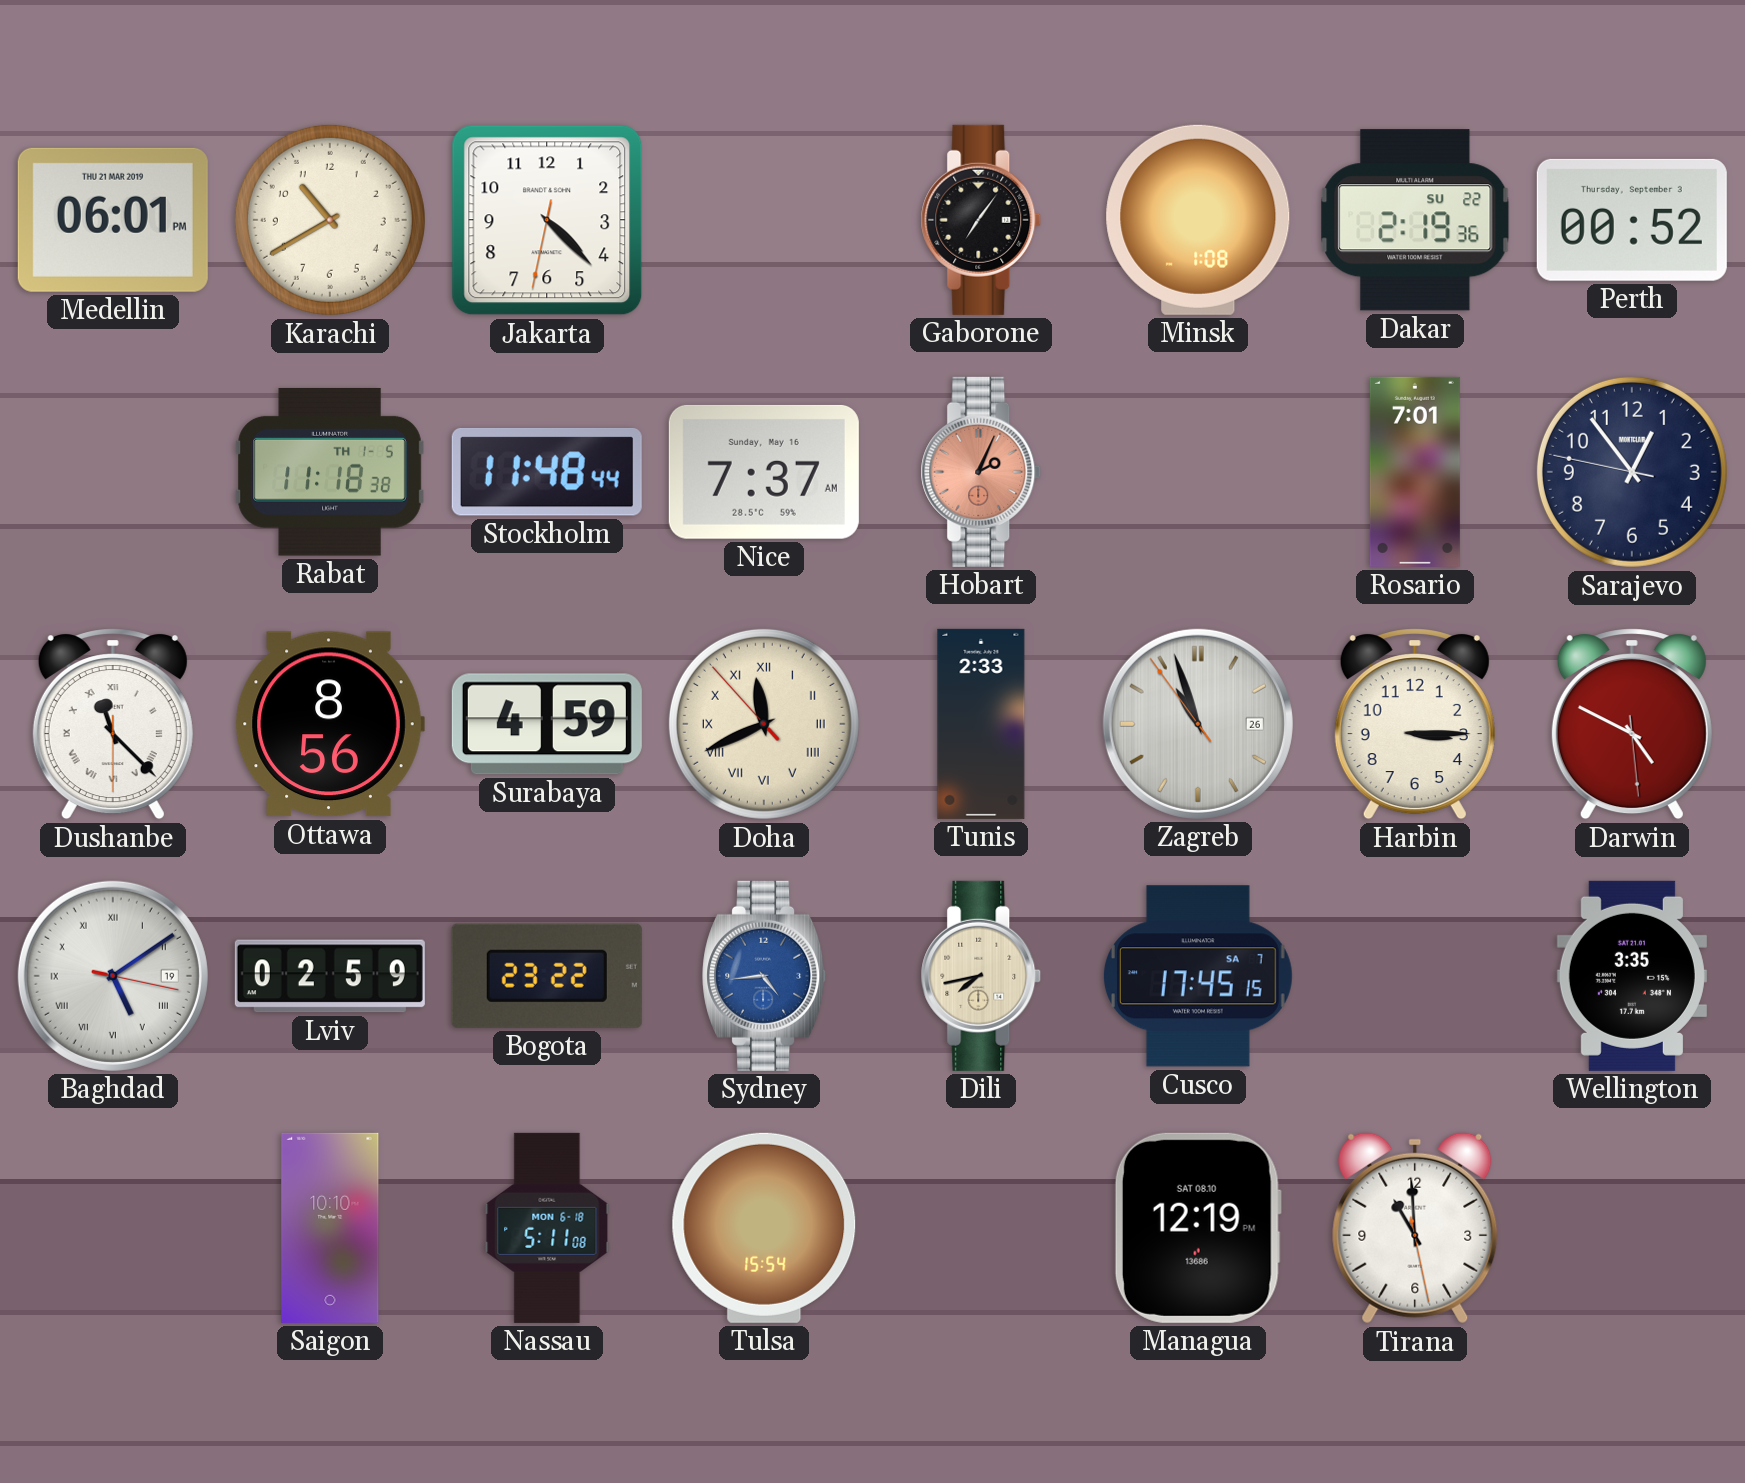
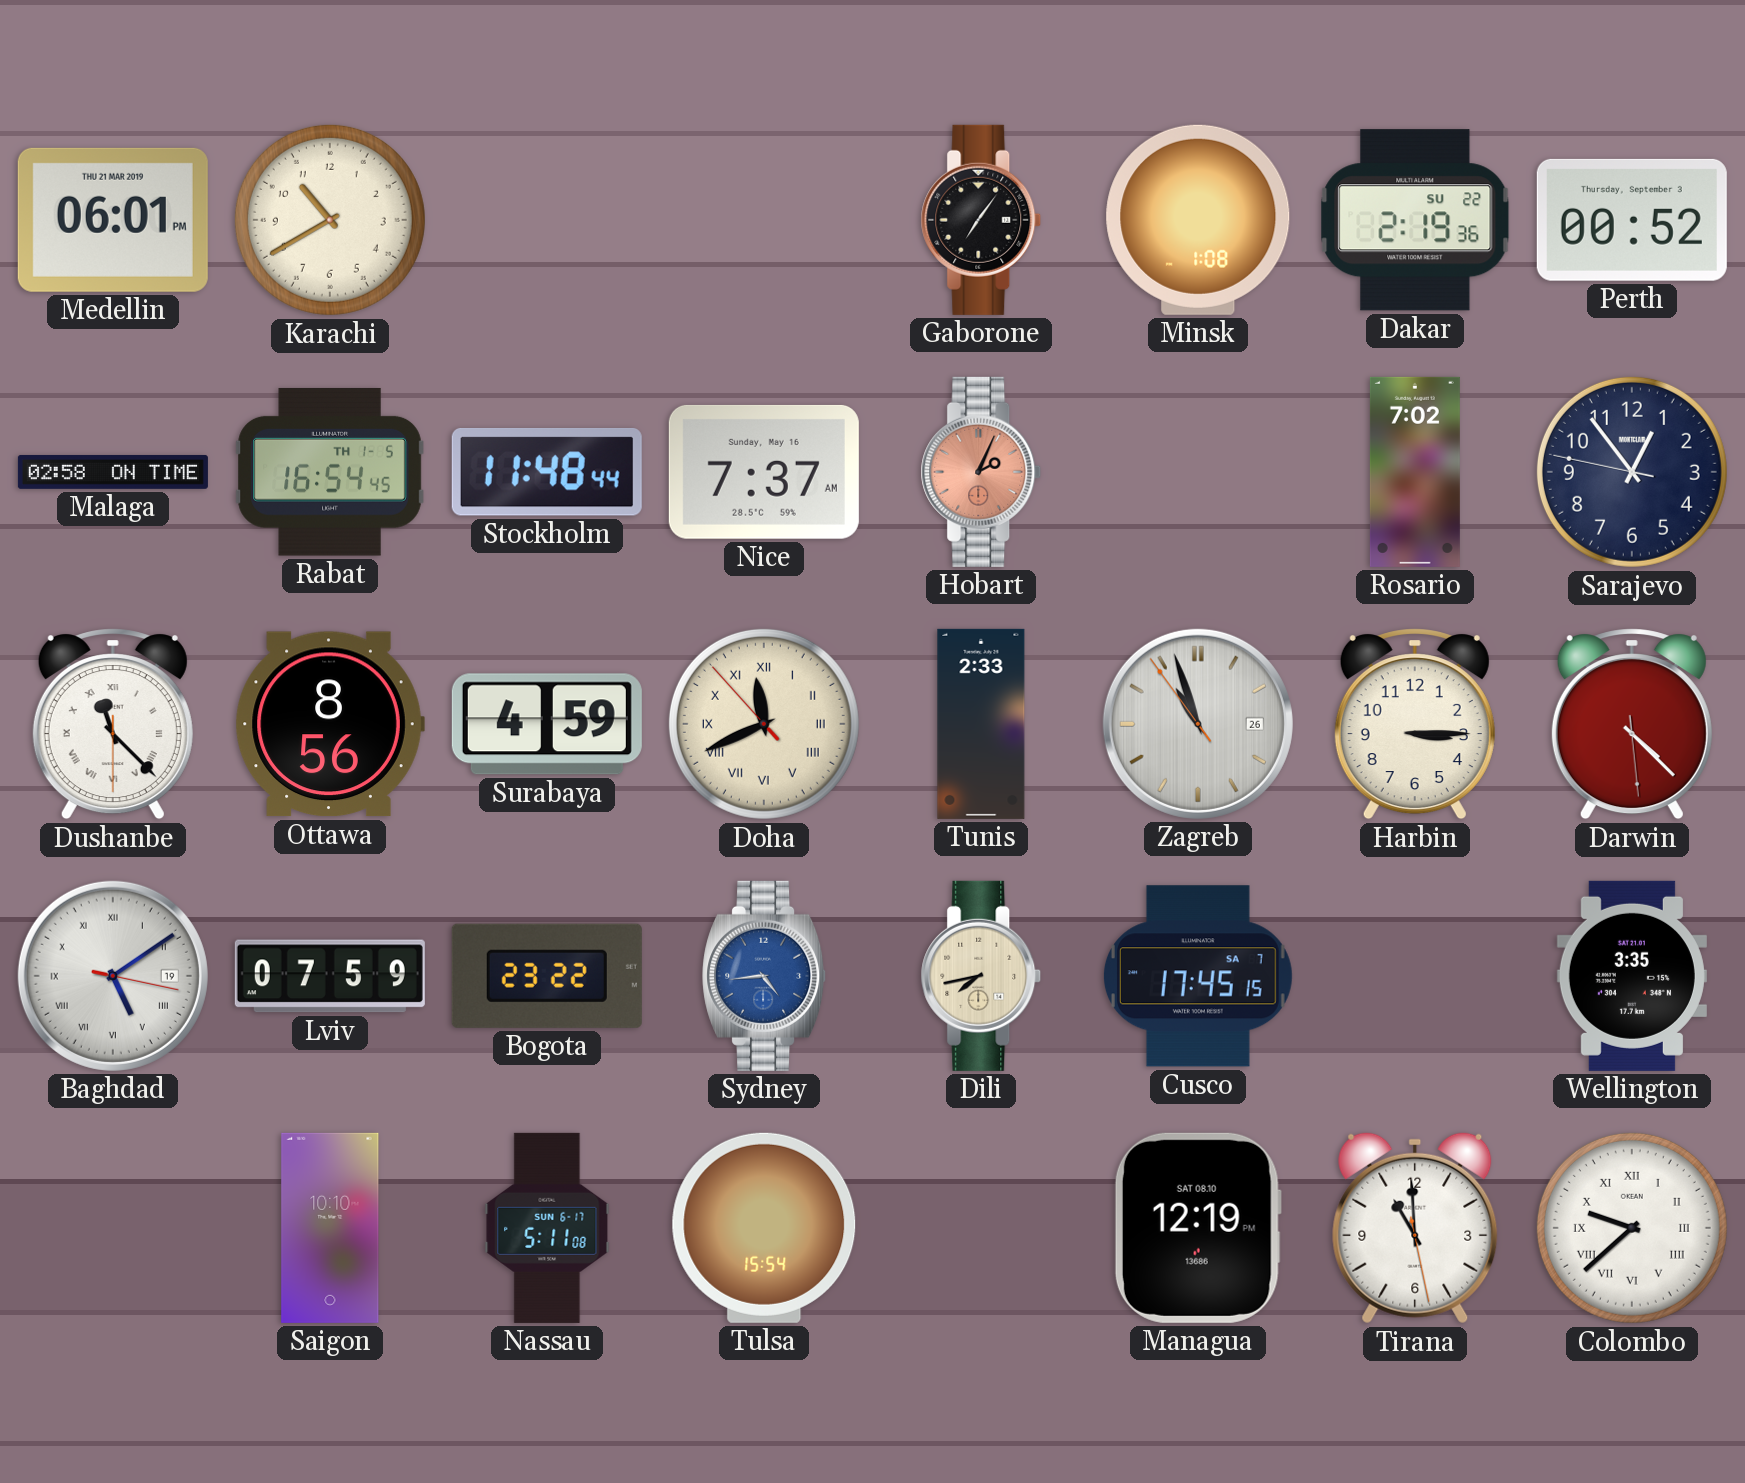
Jakarta: 4:22 -> none (547, 220)
Malaga: none -> 02:58 (113, 472)
Rabat: 11:18 -> 16:54 (330, 472)
Rosario: 7:01 -> 7:02 (1415, 472)
Darwin: 4:49 -> 4:22 (1632, 724)
Lviv: 02:59 -> 07:59 (330, 976)
Nassau date: MON 6-18 -> SUN 6-17 (547, 1228)
Colombo: none -> 9:38 (1632, 1228)
